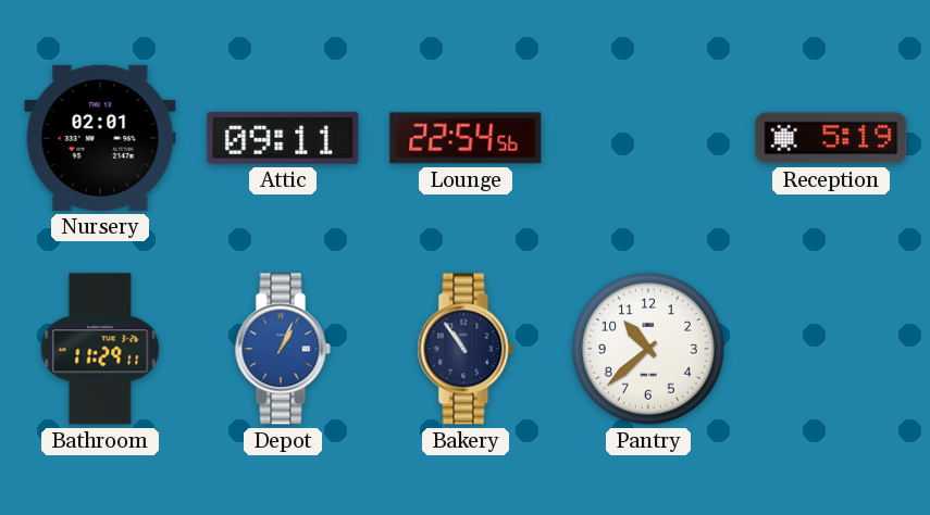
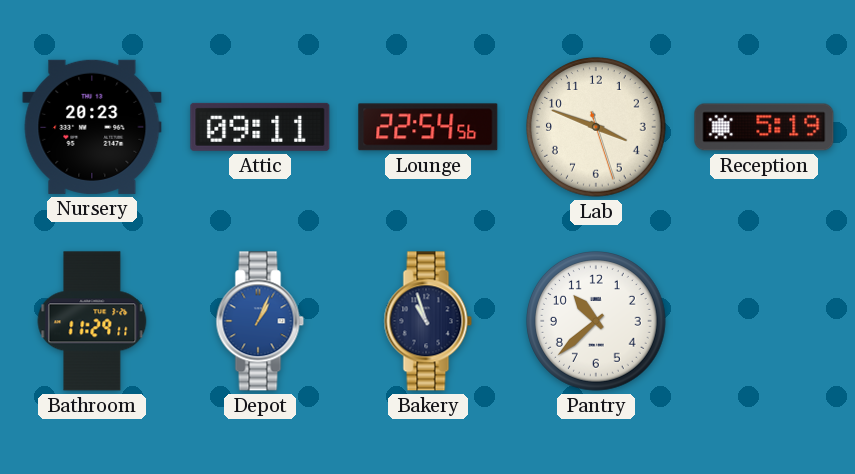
Nursery: 02:01 -> 20:23 (92, 127)
Lab: none -> 3:48 (597, 128)
Bakery: 10:54 -> 10:57 (428, 321)
